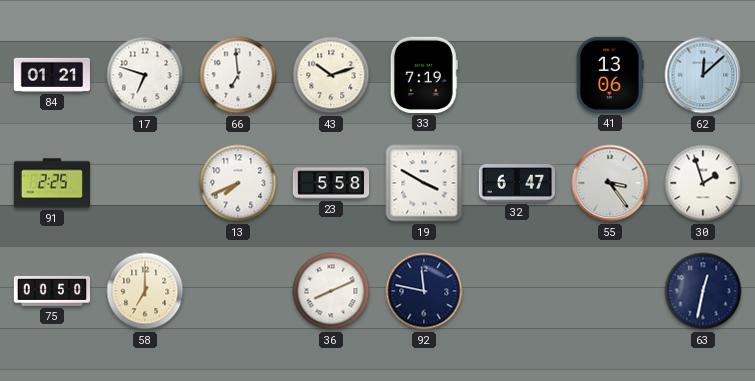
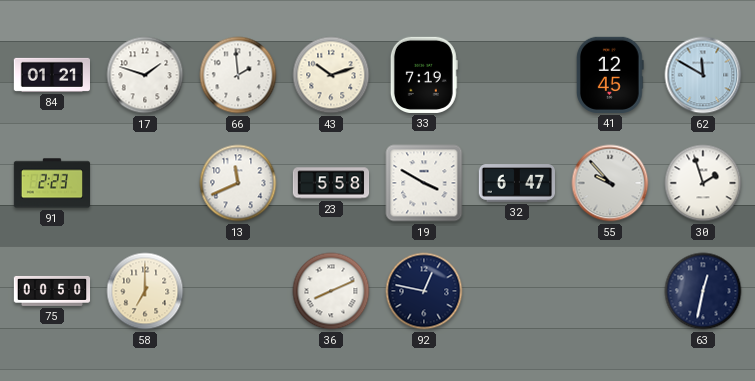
17: 6:48 -> 1:48 (145, 75)
66: 6:59 -> 1:59 (238, 75)
41: 13:06 -> 12:45 (610, 75)
62: 12:08 -> 11:50 (703, 75)
91: 2:25 -> 2:23 (52, 183)
13: 7:41 -> 11:41 (238, 183)
55: 3:24 -> 9:53 (610, 183)
92: 11:47 -> 12:47 (424, 291)
